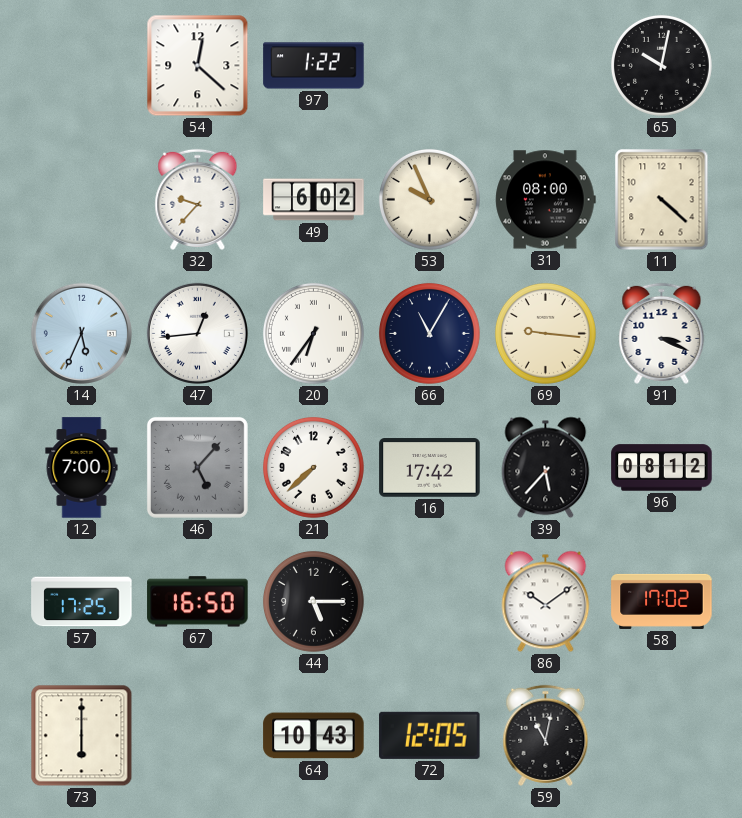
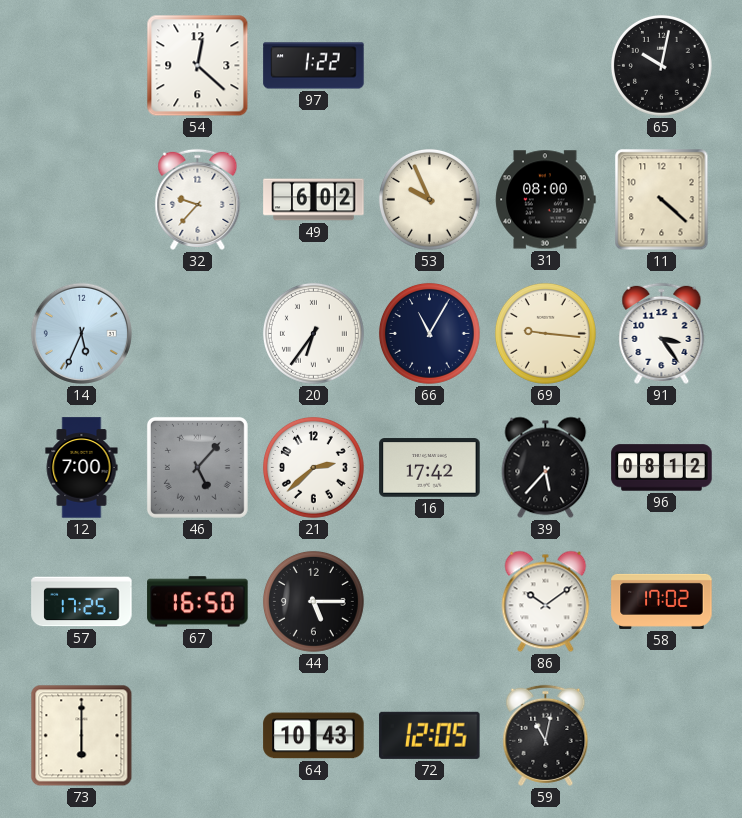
47: 12:44 -> none (197, 333)
91: 3:19 -> 3:24 (662, 333)
21: 7:38 -> 2:38 (313, 467)
